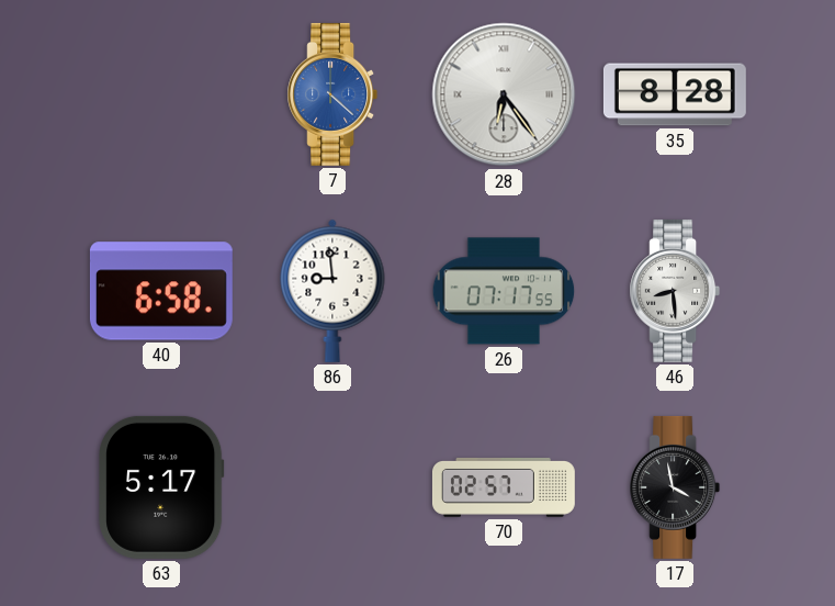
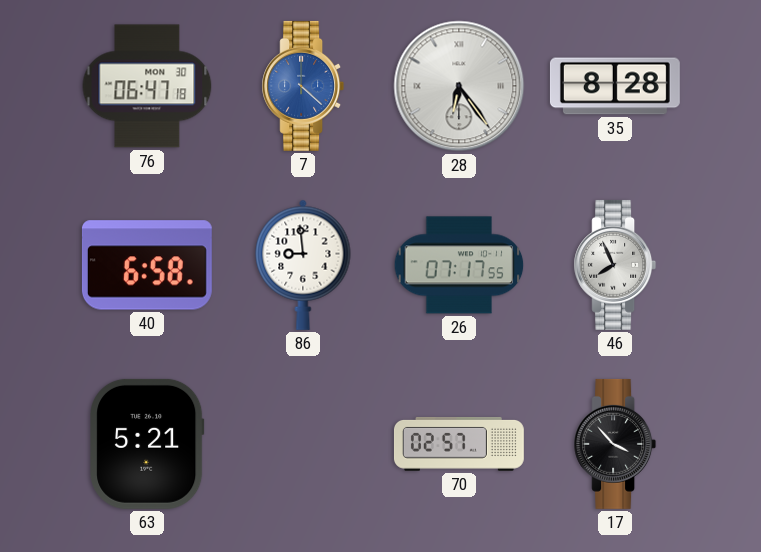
76: none -> 06:47 (147, 86)
46: 8:29 -> 7:56 (615, 265)
63: 5:17 -> 5:21 (148, 444)
17: 3:58 -> 3:53 (615, 444)
